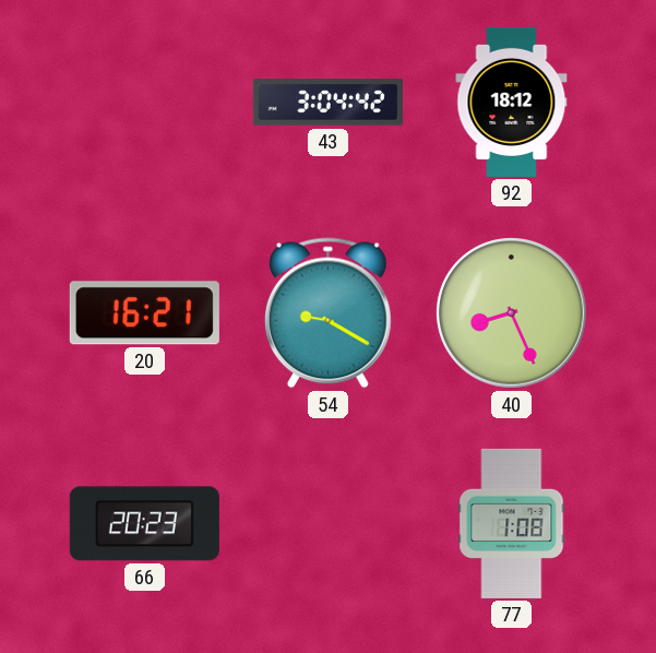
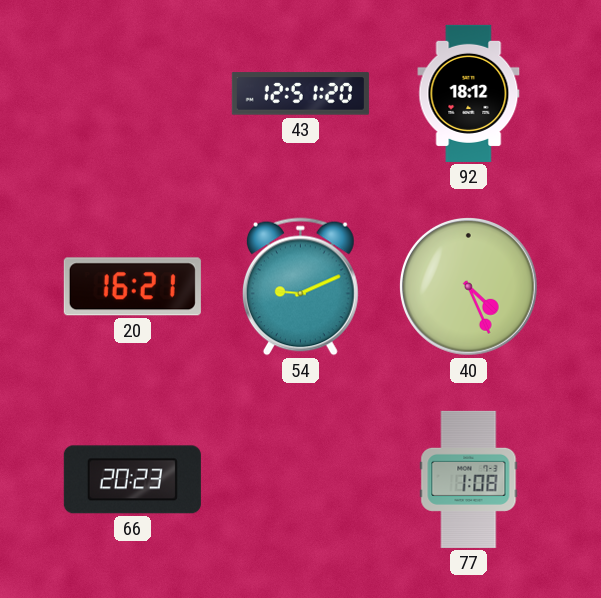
43: 3:04 -> 12:51 (300, 94)
54: 9:20 -> 9:11 (300, 287)
40: 8:26 -> 4:26 (469, 287)
